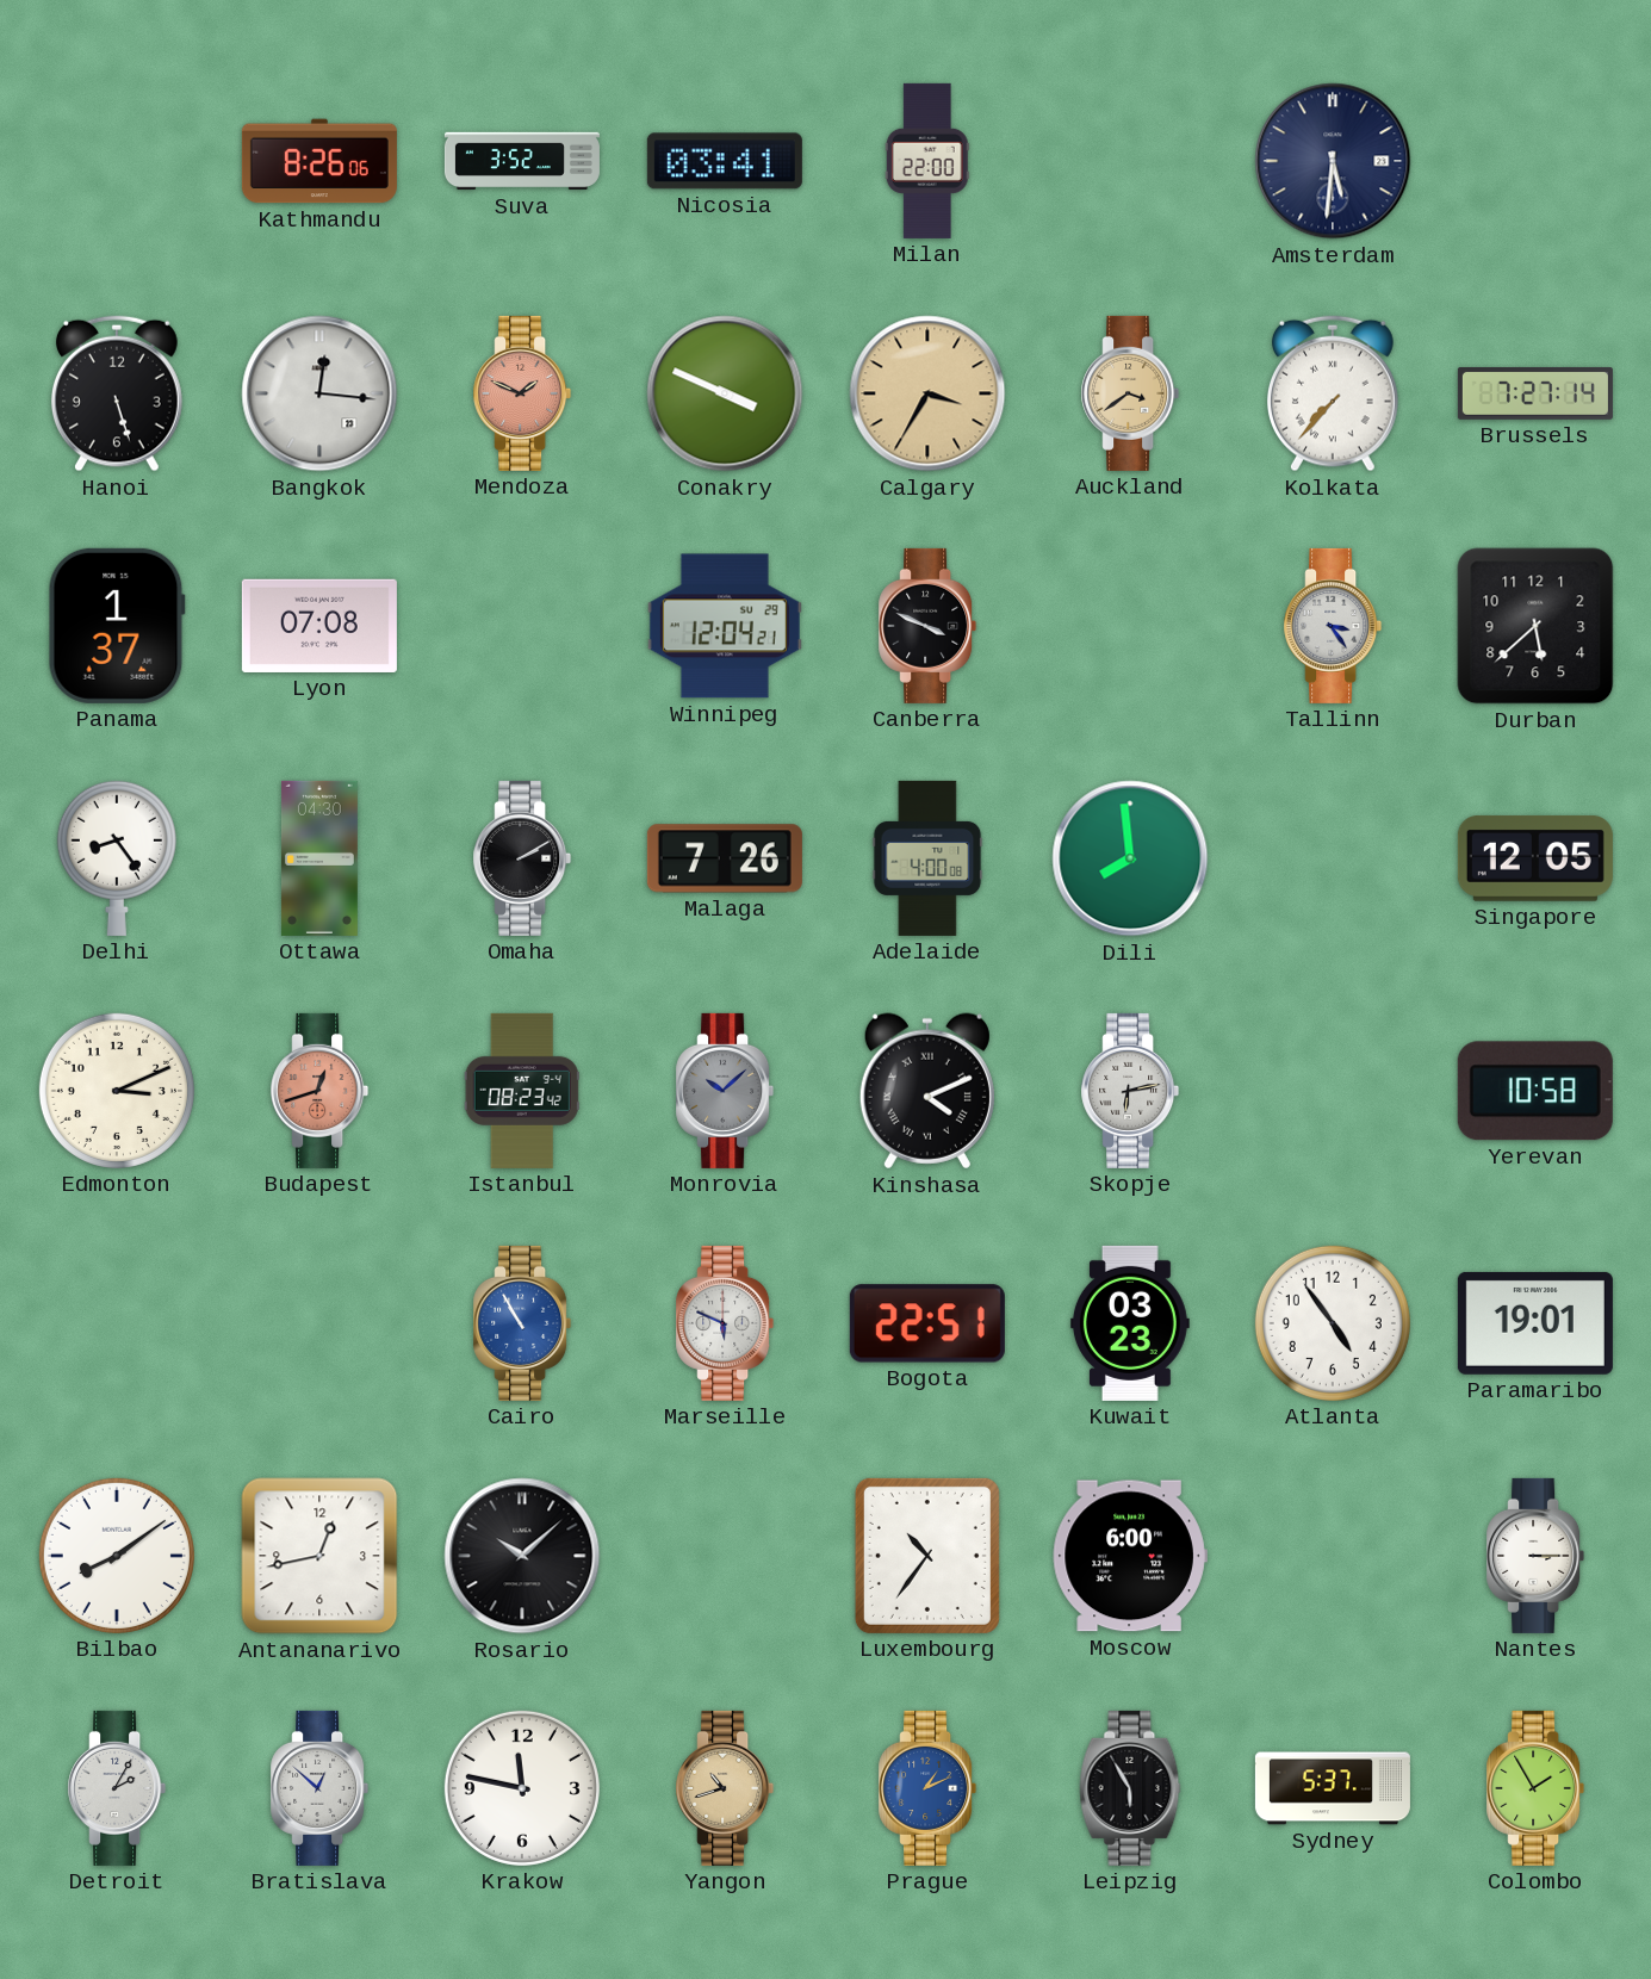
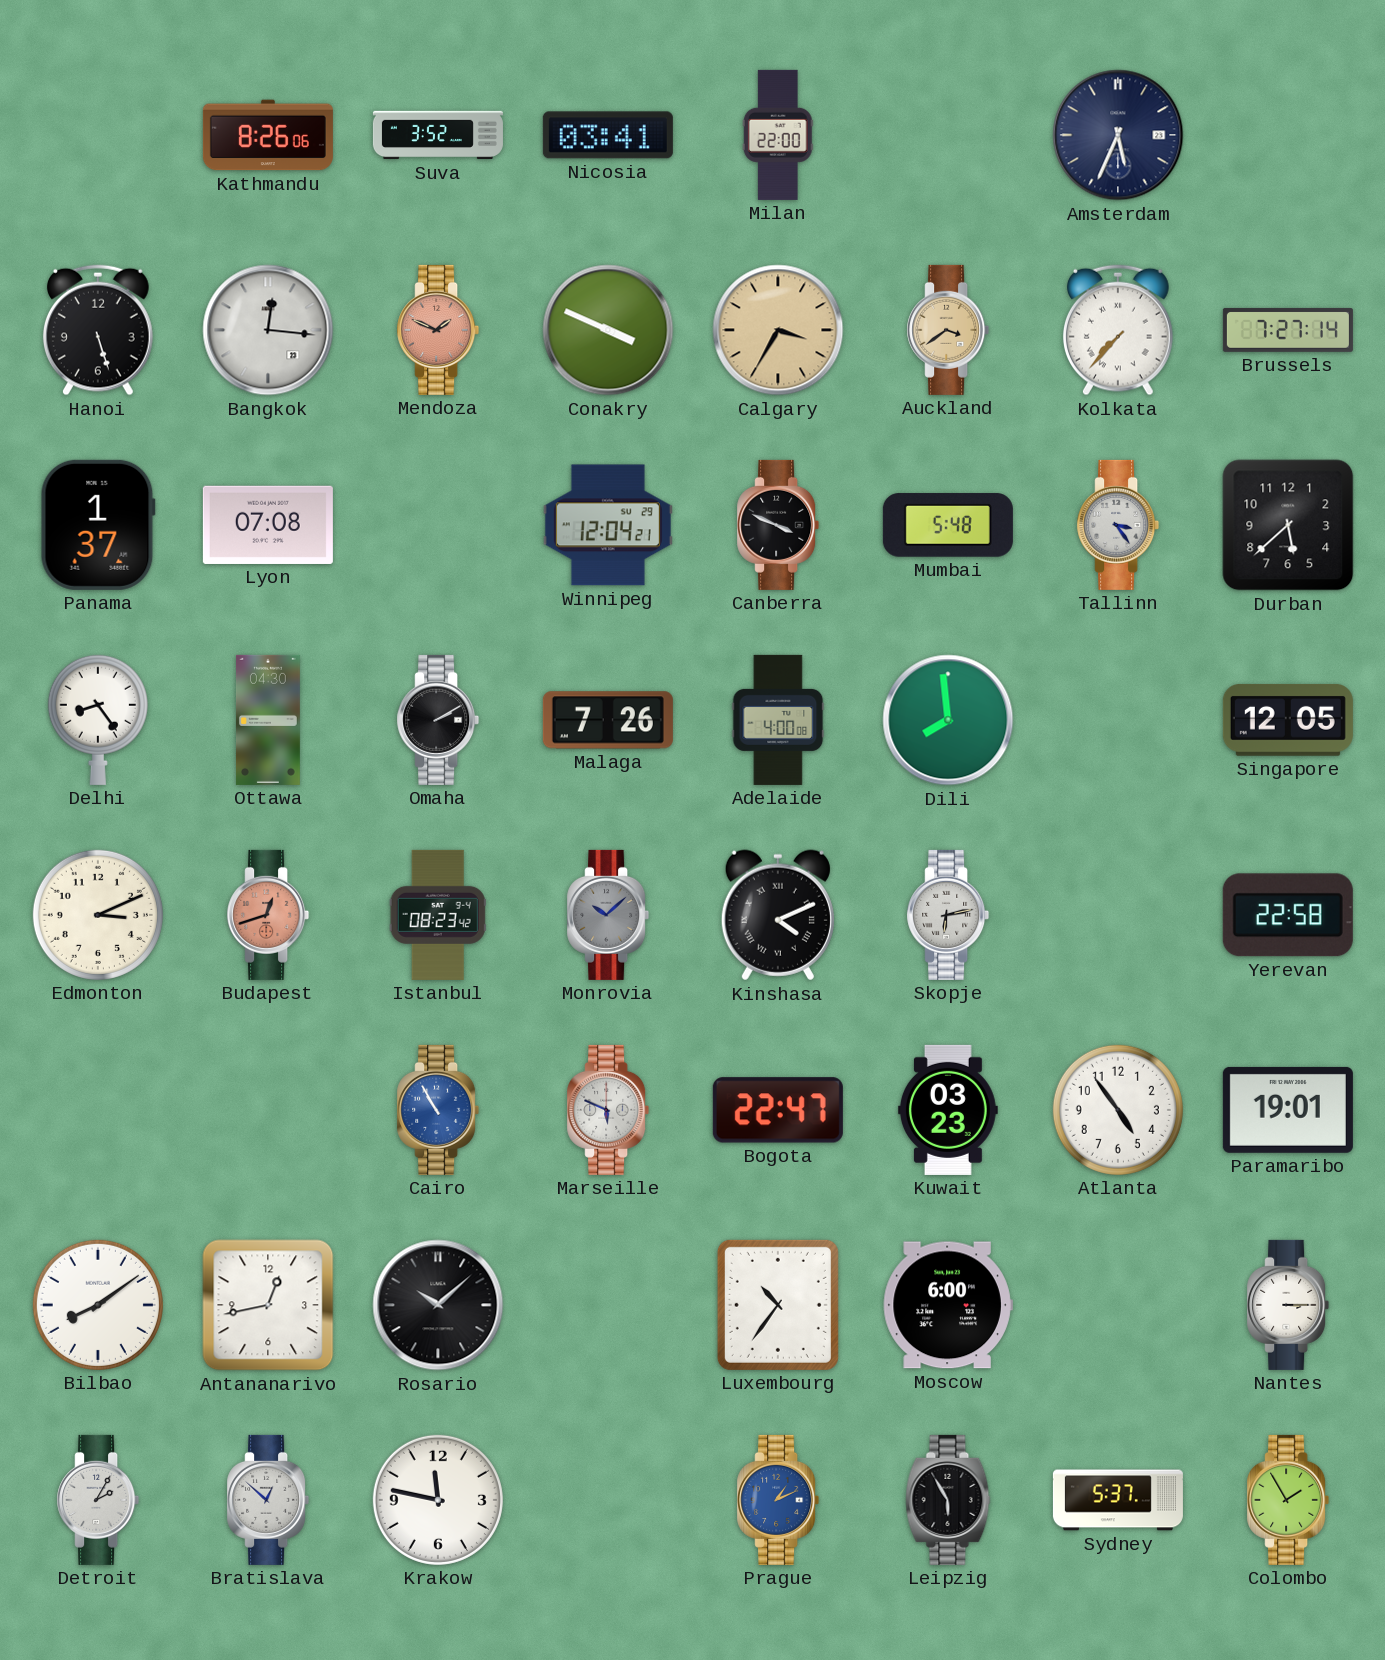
Amsterdam: 5:31 -> 5:34 (1118, 135)
Mumbai: none -> 5:48 (948, 525)
Yerevan: 10:58 -> 22:58 (1288, 915)
Bogota: 22:51 -> 22:47 (778, 1110)
Yangon: 10:42 -> none (725, 1788)
